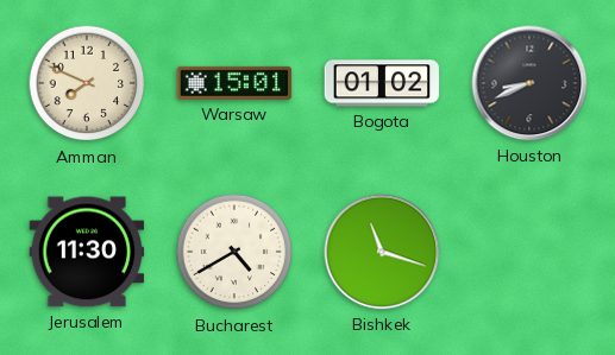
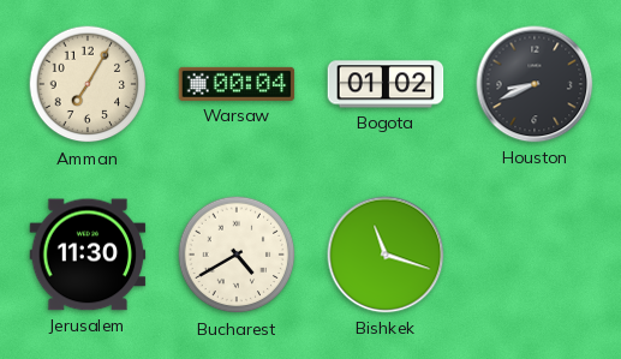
Amman: 7:49 -> 7:05 (88, 84)
Warsaw: 15:01 -> 00:04 (237, 84)
